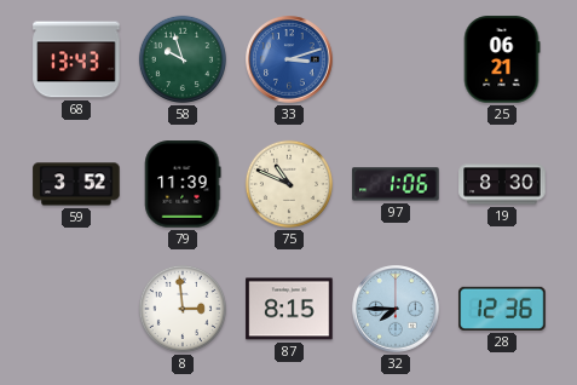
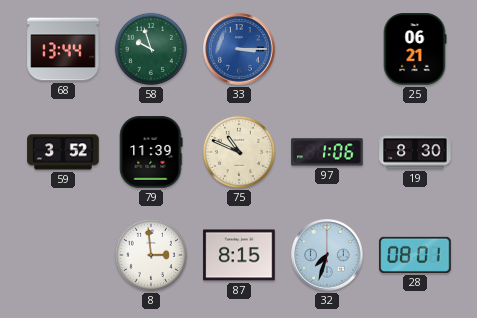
68: 13:43 -> 13:44 (63, 49)
33: 3:12 -> 3:15 (239, 49)
32: 7:45 -> 7:33 (327, 255)
28: 12:36 -> 08:01 (415, 255)
